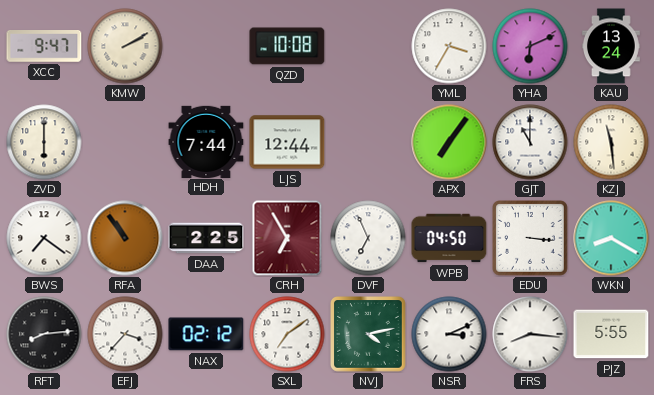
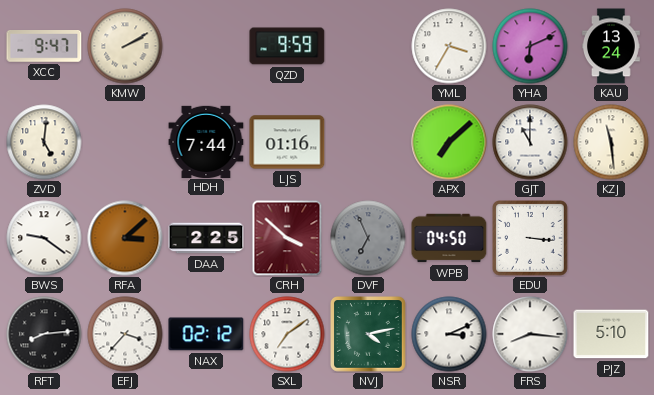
QZD: 10:08 -> 9:59 (287, 46)
ZVD: 6:00 -> 5:01 (44, 142)
LJS: 12:44 -> 01:16 (287, 142)
APX: 7:06 -> 7:08 (449, 142)
BWS: 7:21 -> 9:21 (44, 238)
RFA: 10:54 -> 3:08 (125, 238)
CRH: 6:55 -> 3:52 (287, 238)
DVF dial: white -> grey (368, 238)
WKN: 8:20 -> none (611, 238)
PJZ: 5:55 -> 5:10 (611, 334)
